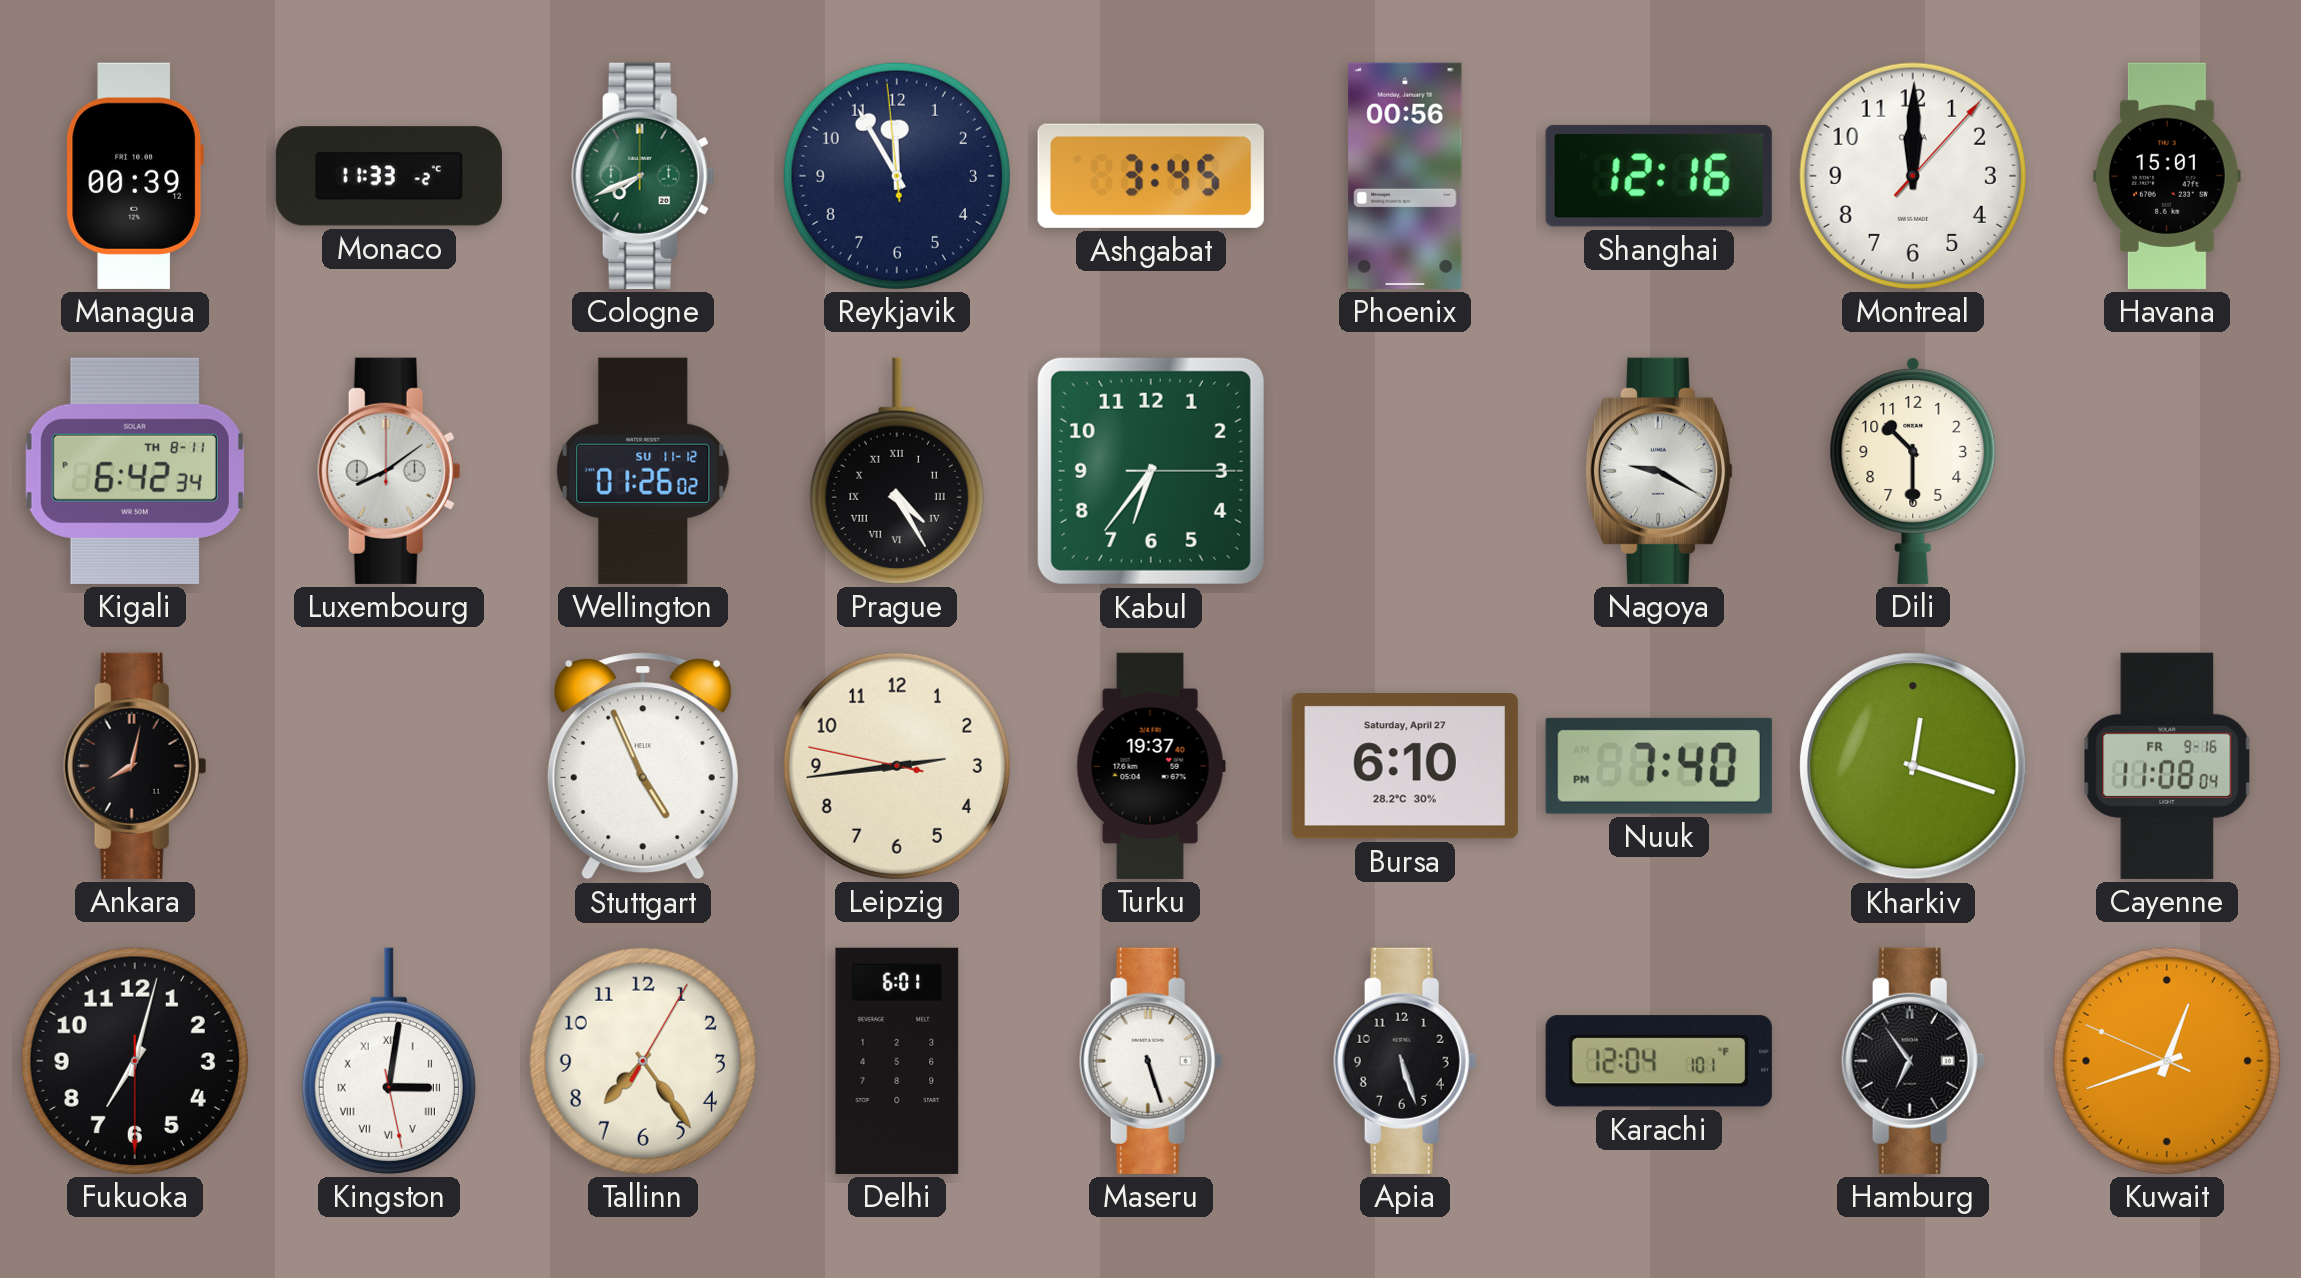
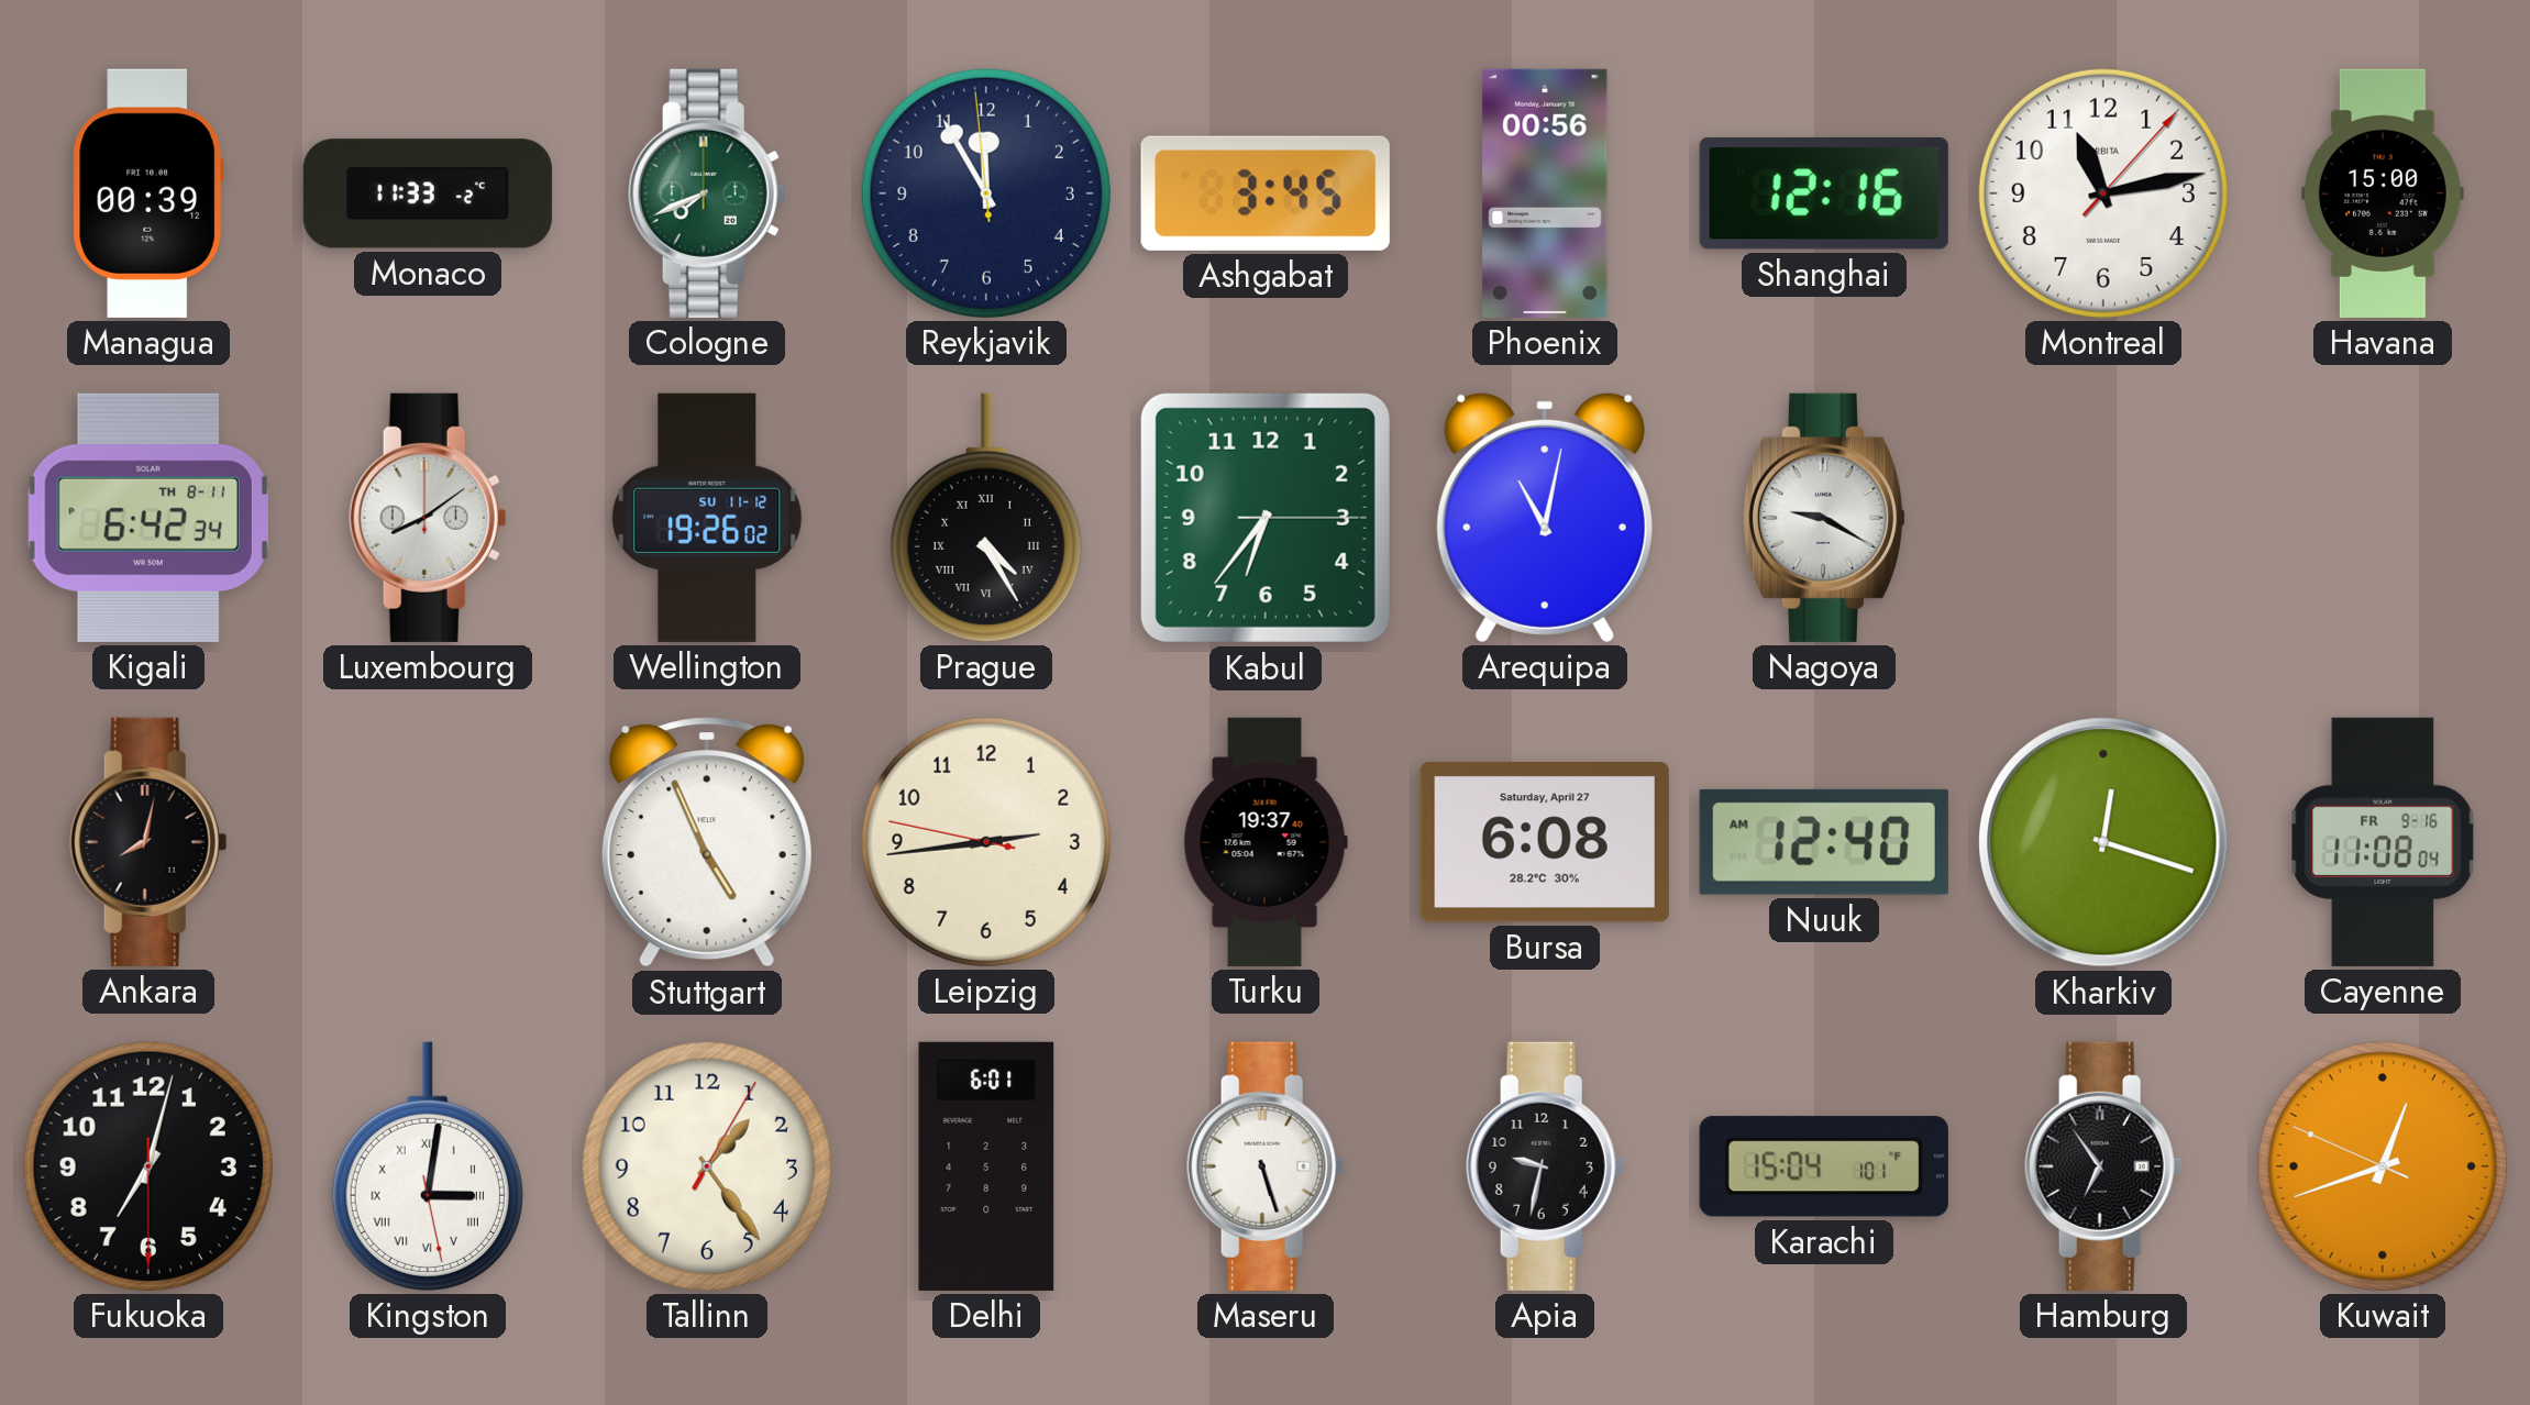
Montreal: 12:00 -> 11:13 (2103, 193)
Havana: 15:01 -> 15:00 (2383, 193)
Wellington: 01:26 -> 19:26 (707, 518)
Arequipa: none -> 11:02 (1545, 517)
Dili: 10:30 -> none (1913, 470)
Bursa: 6:10 -> 6:08 (1545, 843)
Nuuk: 7:40 -> 12:40 (1824, 842)
Tallinn: 7:24 -> 1:24 (707, 1166)
Apia: 5:27 -> 9:32 (1545, 1166)
Karachi: 12:04 -> 15:04 (1824, 1166)
